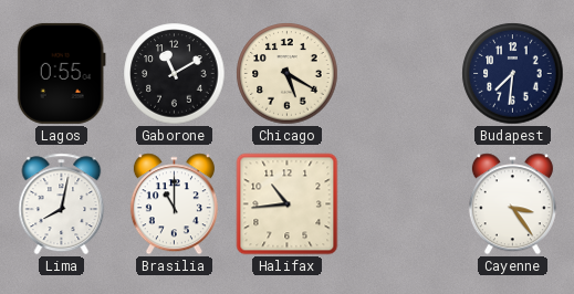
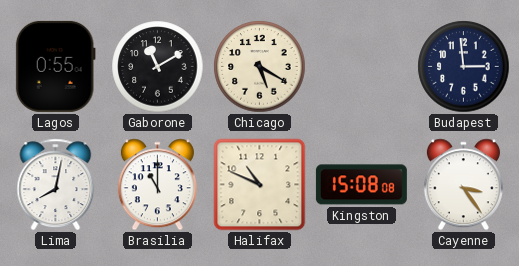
Budapest: 7:31 -> 2:59 (464, 67)
Halifax: 10:44 -> 10:49 (260, 185)
Kingston: none -> 15:08 (361, 185)
